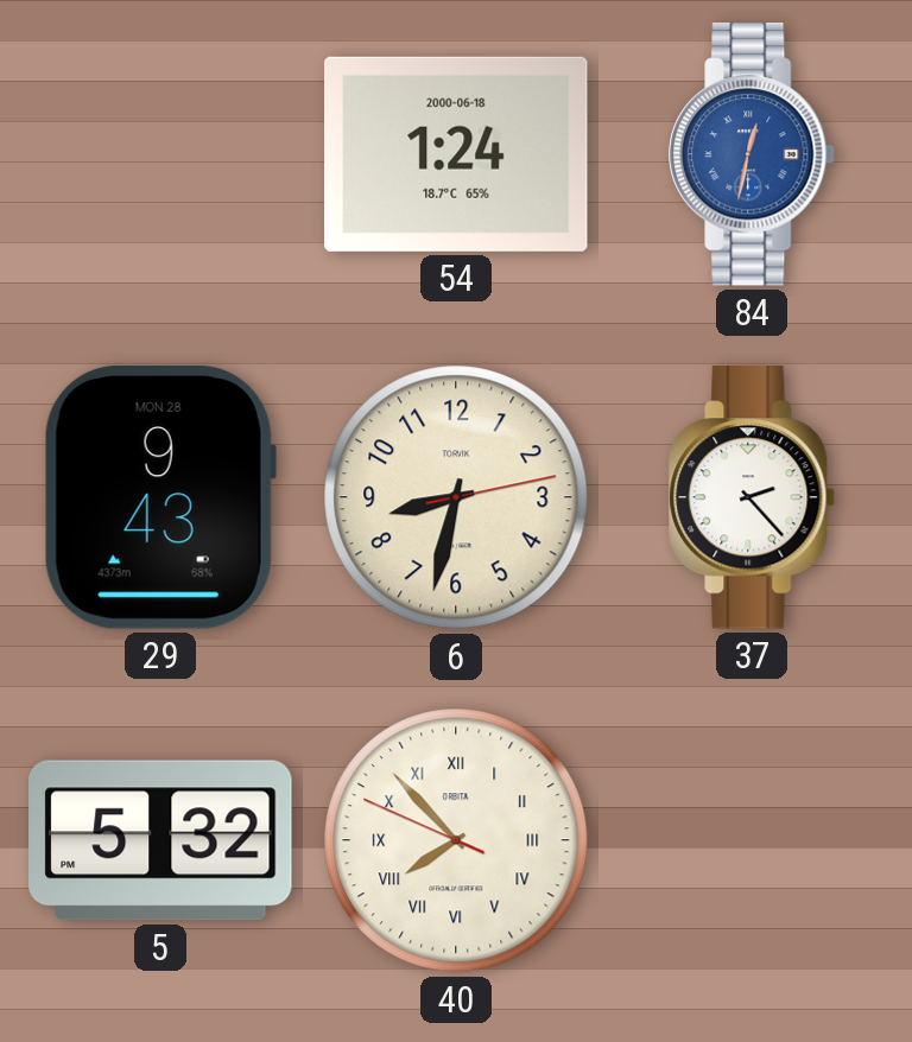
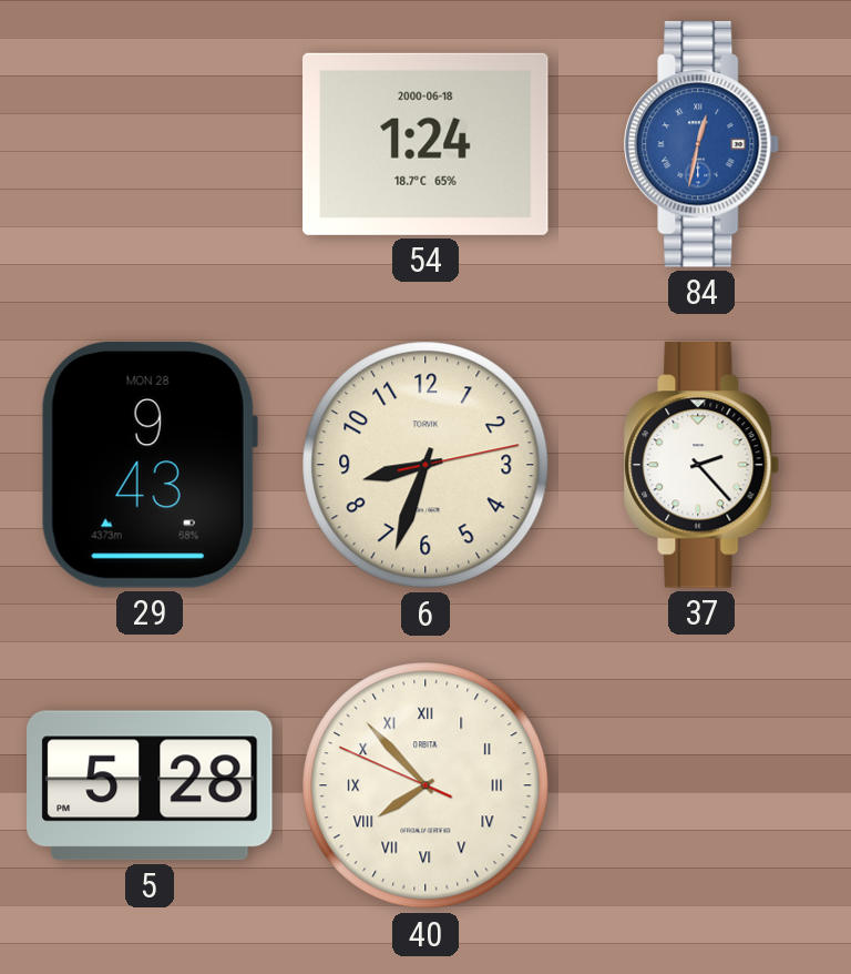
6: 8:32 -> 8:33 (425, 465)
5: 5:32 -> 5:28 (150, 785)
